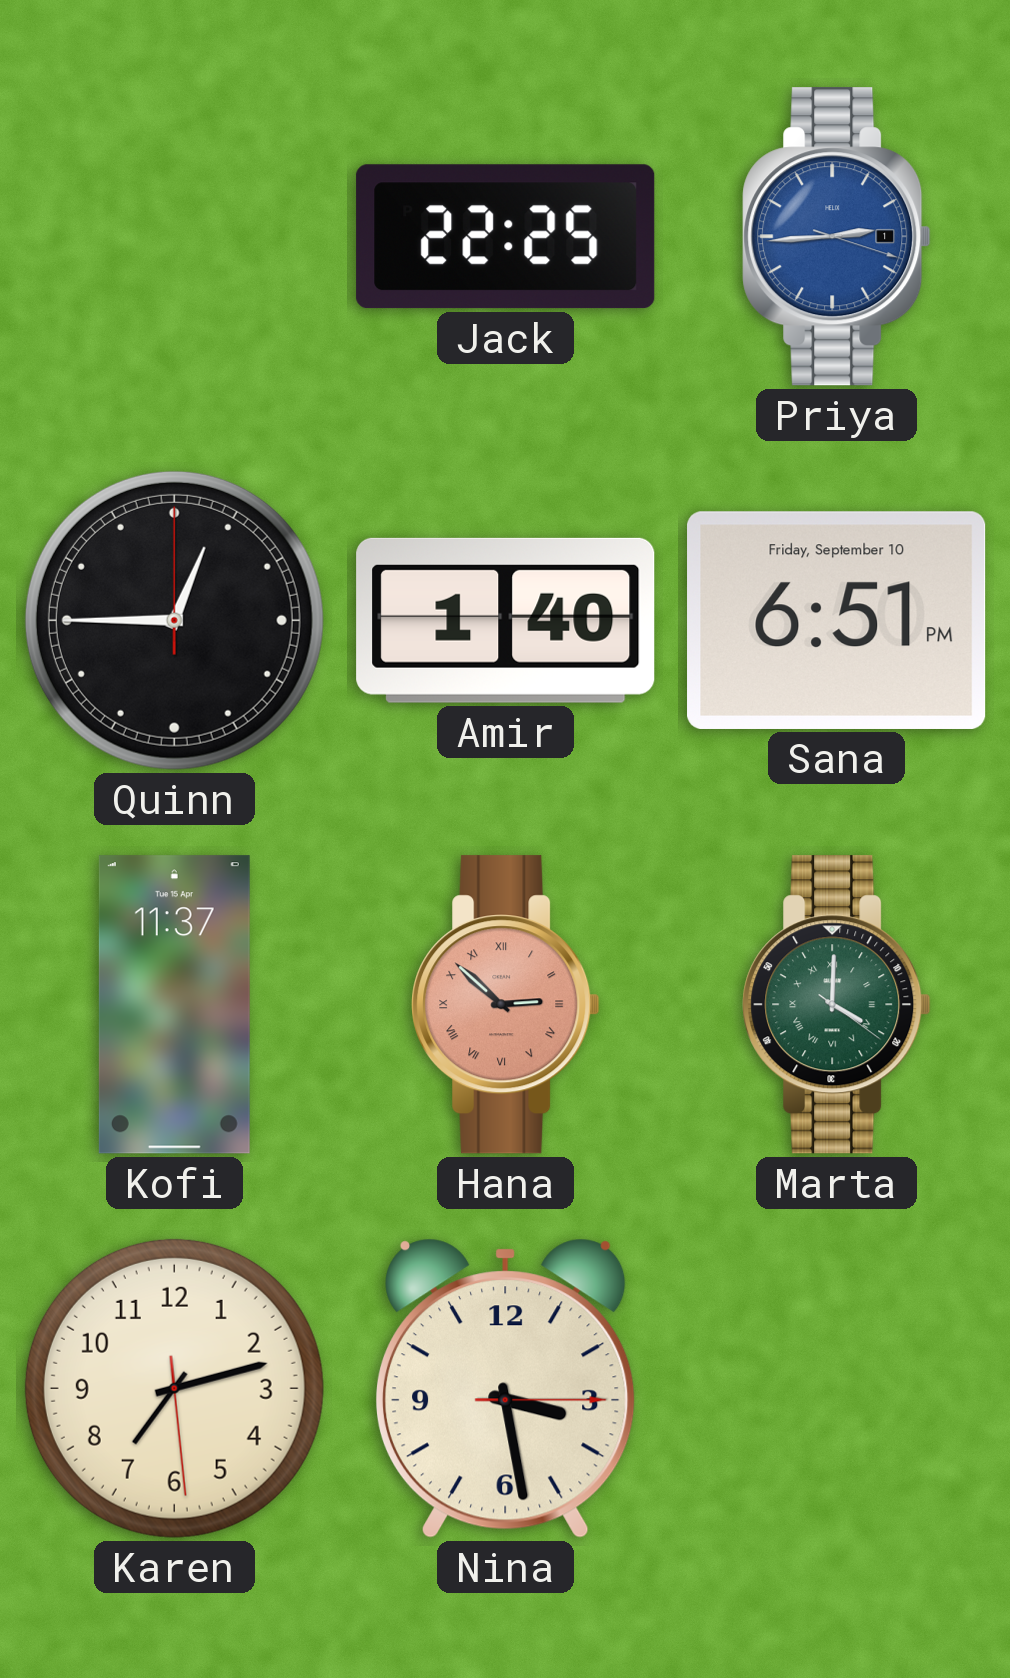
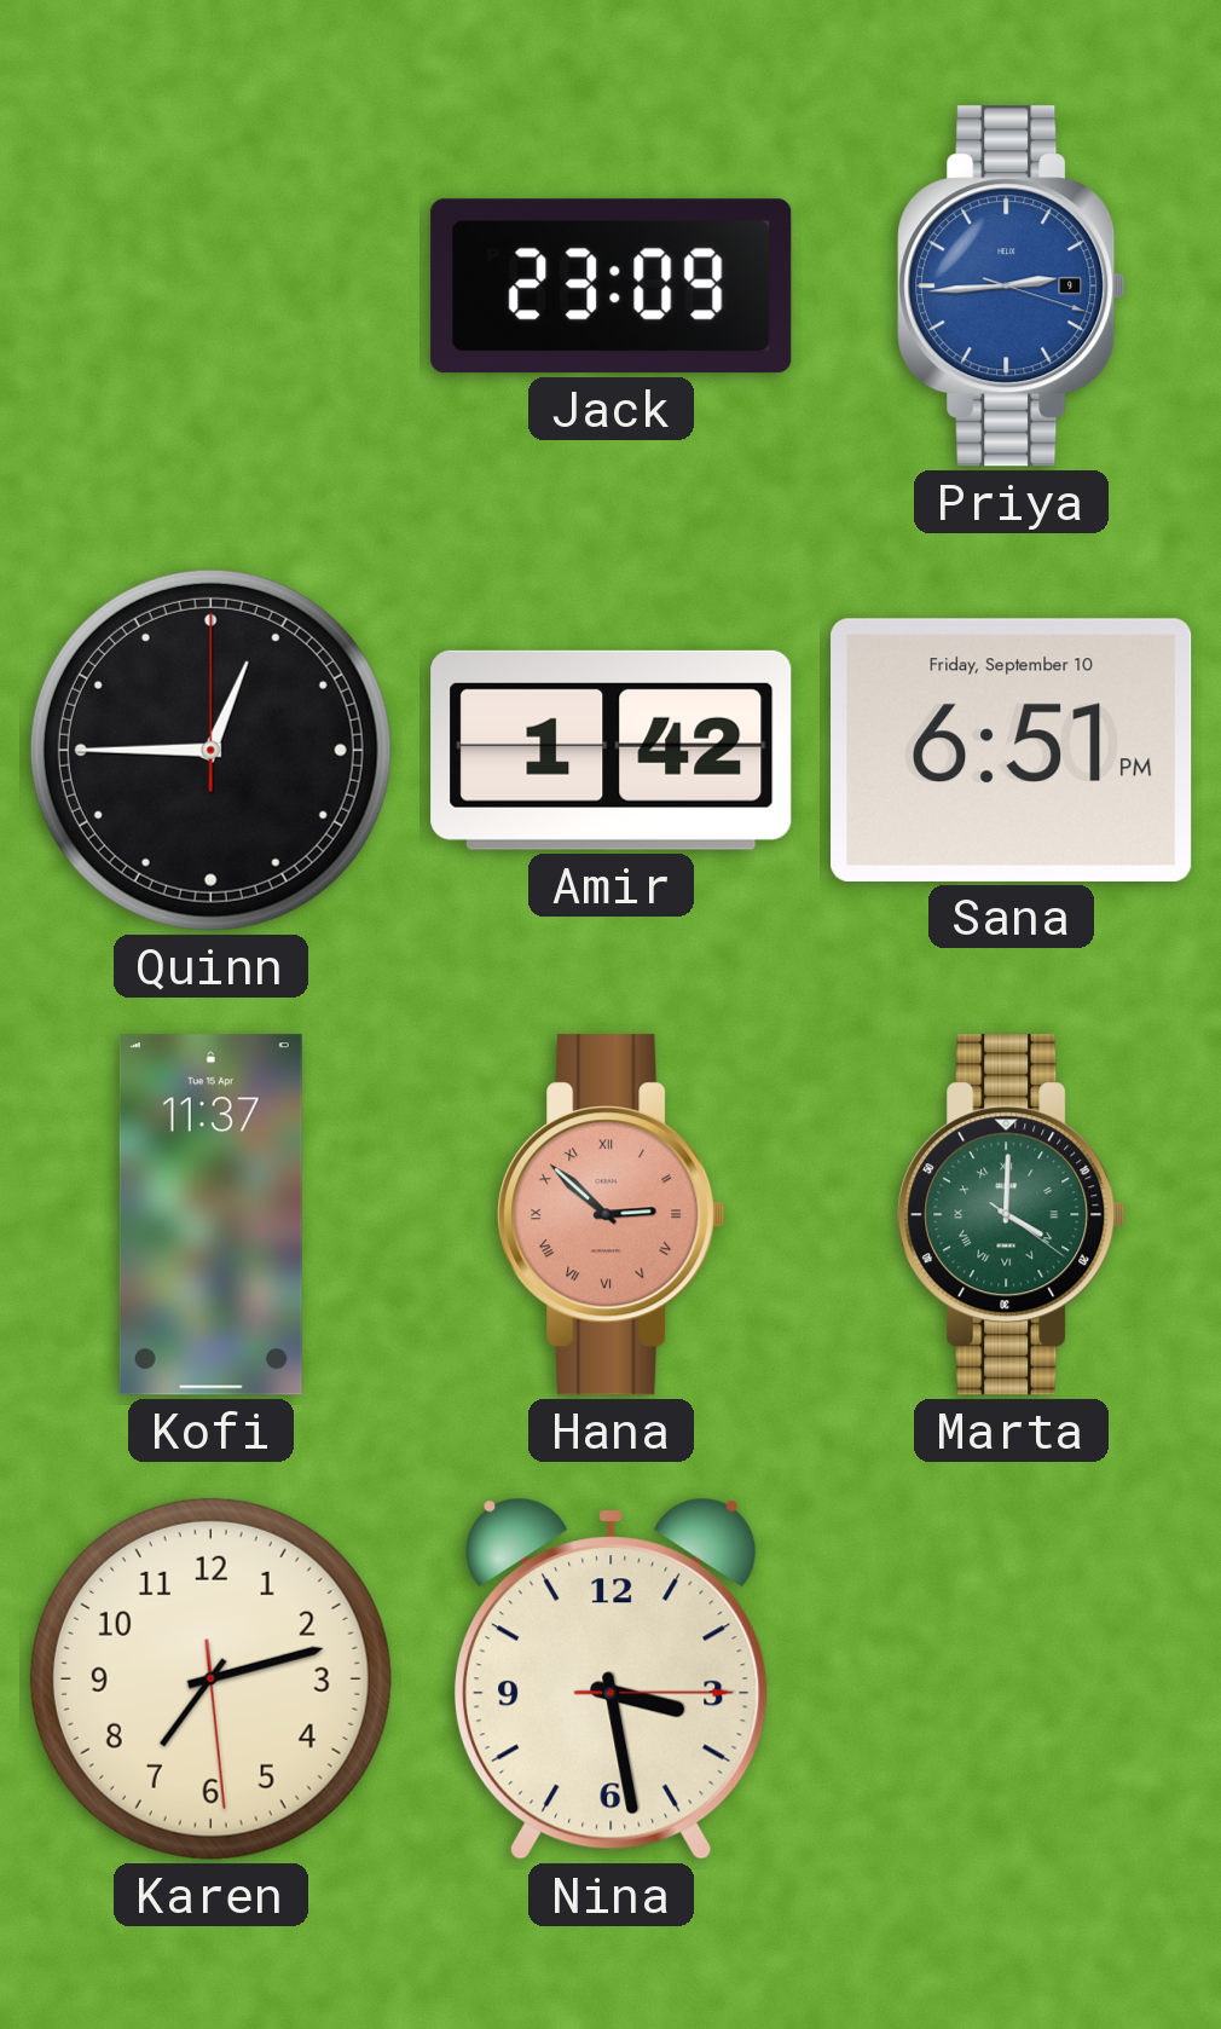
Jack: 22:25 -> 23:09 (612, 287)
Priya date: 1 -> 9 (1012, 287)
Amir: 1:40 -> 1:42 (612, 750)
